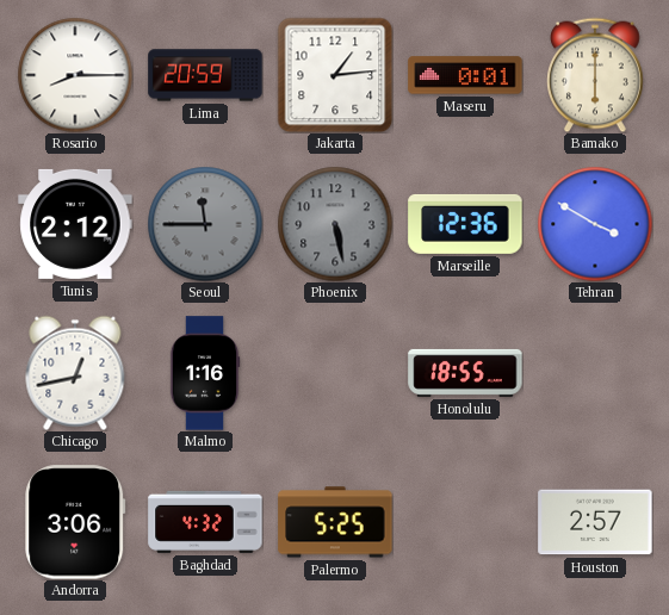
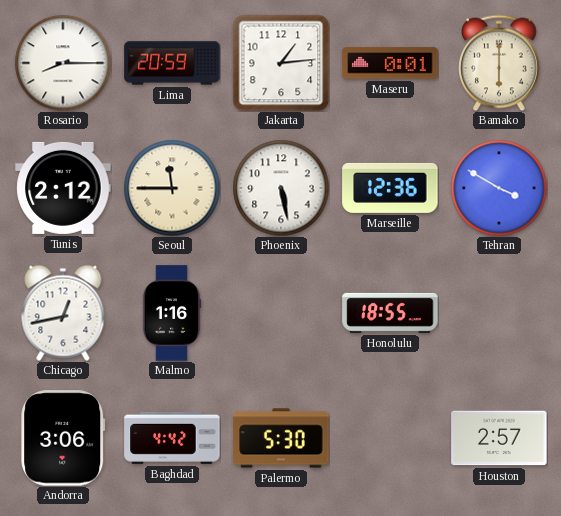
Seoul dial: grey -> cream (172, 188)
Phoenix dial: grey -> white (281, 188)
Baghdad: 4:32 -> 4:42 (172, 438)
Palermo: 5:25 -> 5:30 (281, 438)
